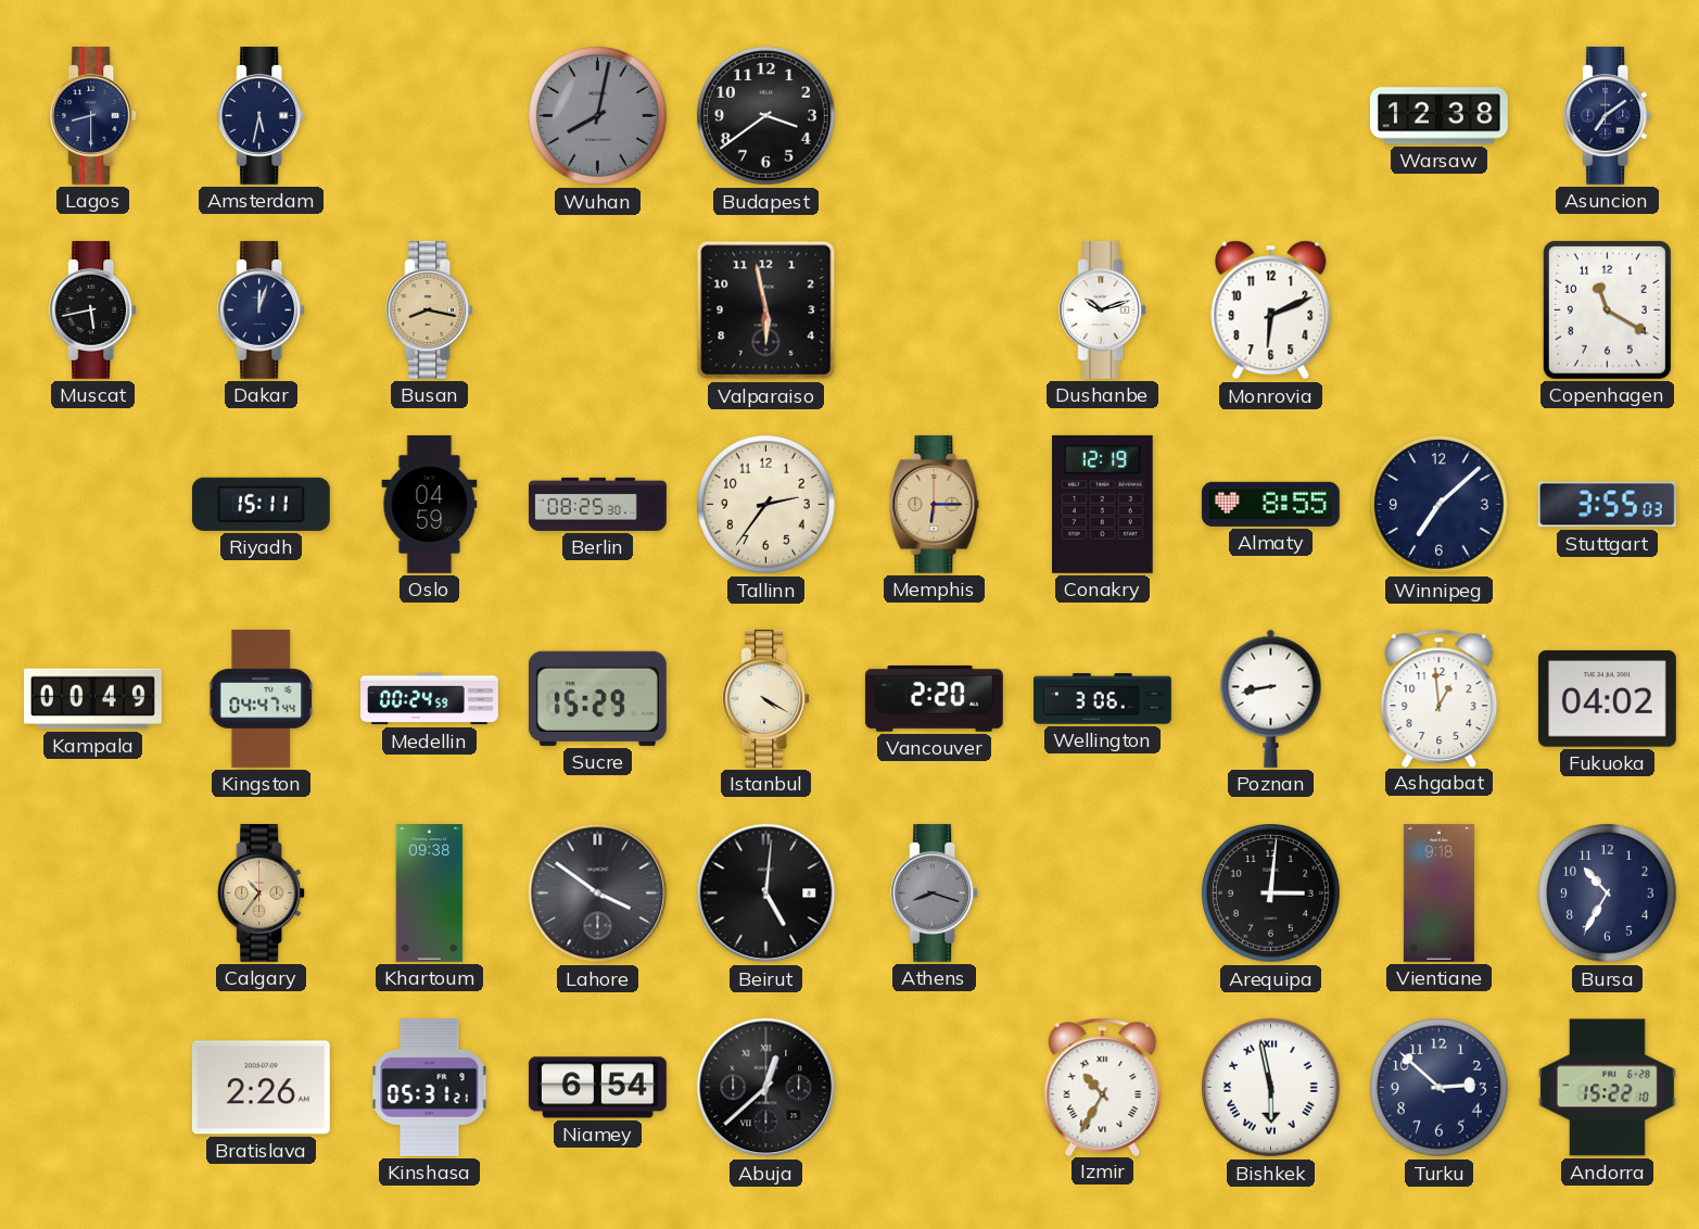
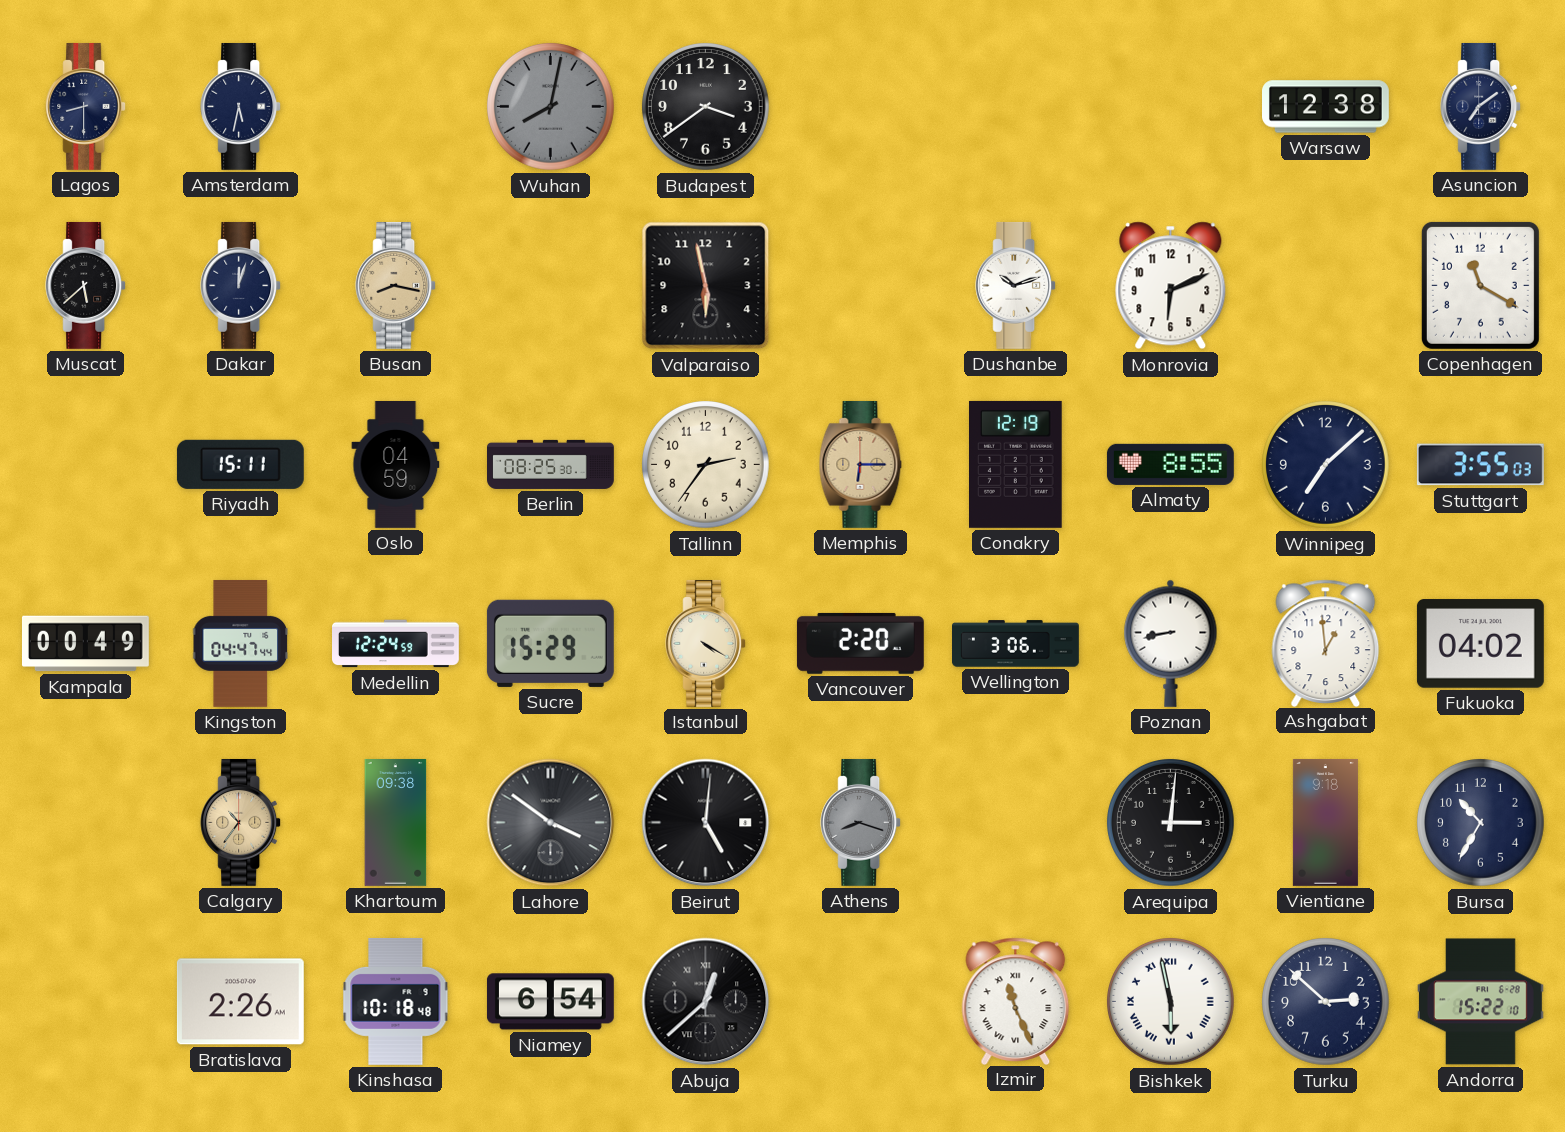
Muscat: 5:43 -> 5:38 (86, 285)
Medellin: 00:24 -> 12:24 (396, 644)
Kinshasa: 05:31 -> 10:18 (396, 1001)
Izmir: 10:35 -> 11:26 (1016, 1001)
